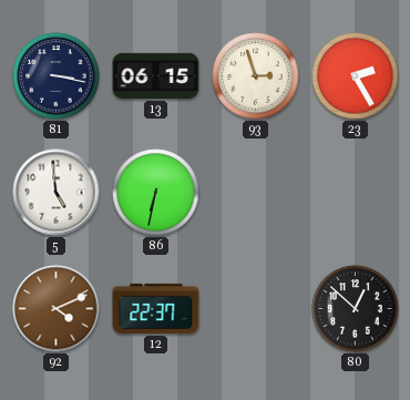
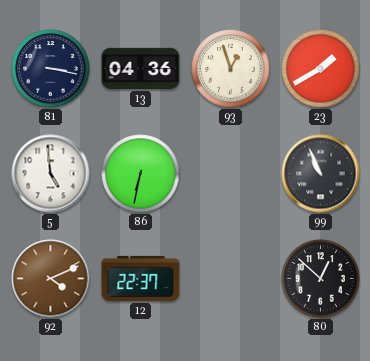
13: 06:15 -> 04:36 (141, 68)
93: 2:57 -> 12:57 (231, 69)
23: 2:25 -> 1:40 (321, 69)
99: none -> 10:56 (321, 174)
